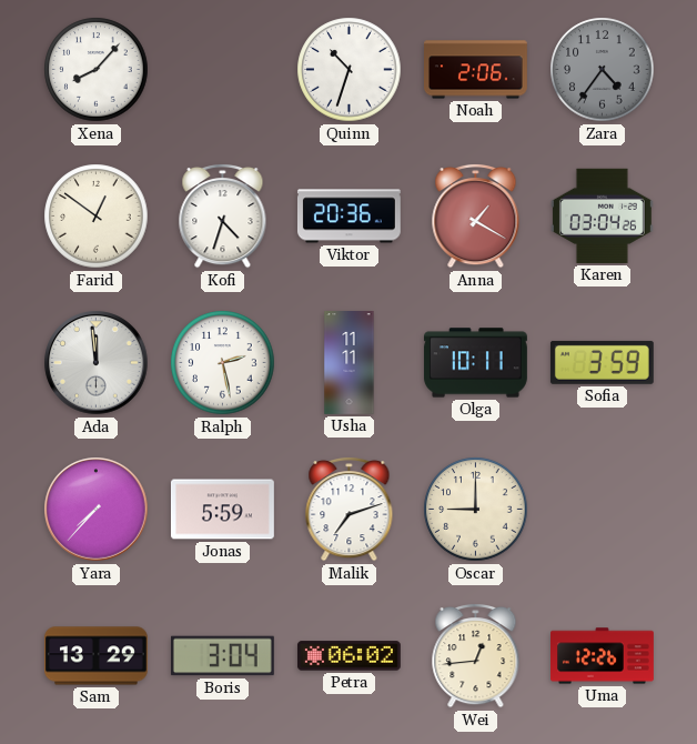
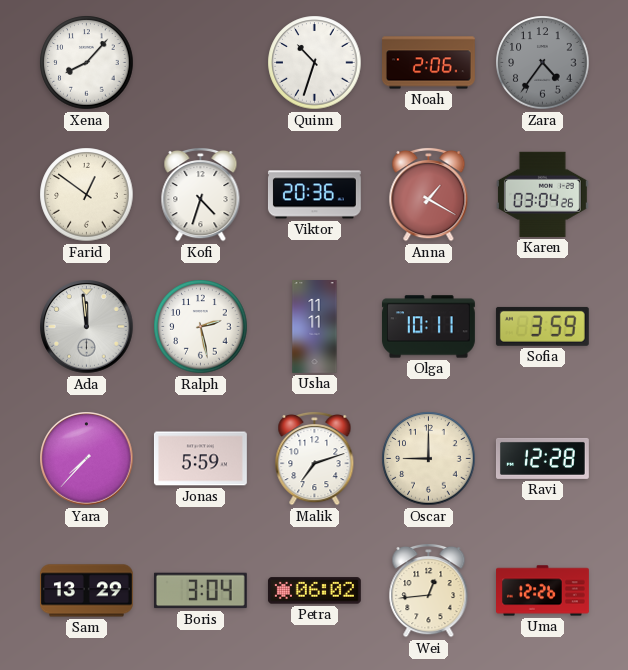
Ravi: none -> 12:28 (542, 458)
